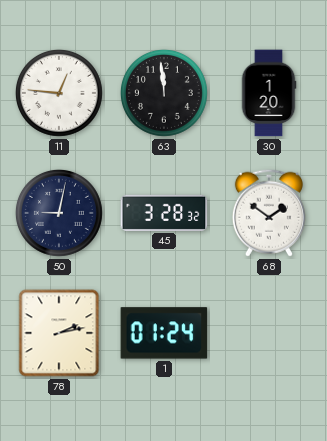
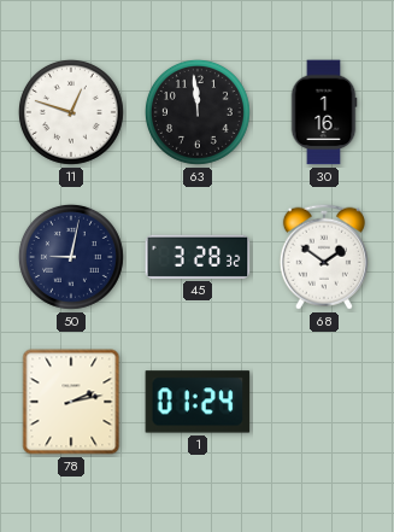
11: 12:46 -> 12:48 (71, 112)
30: 1:20 -> 1:16 (324, 112)
